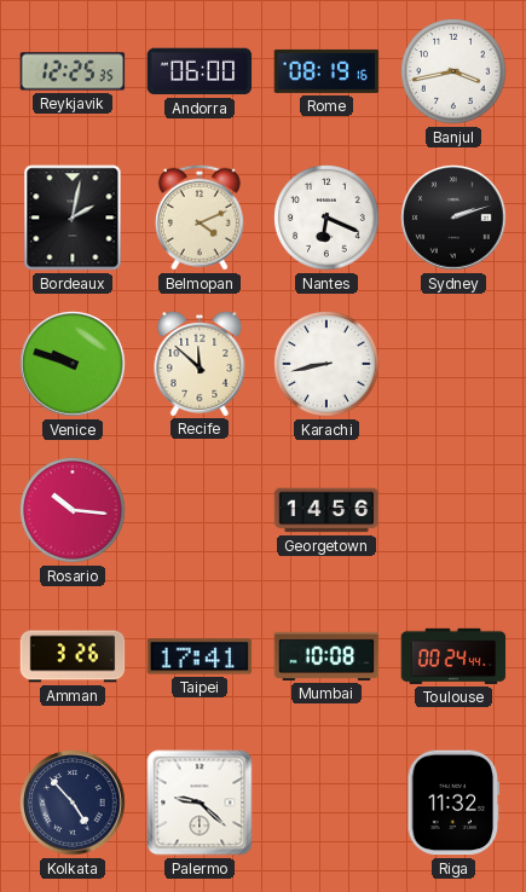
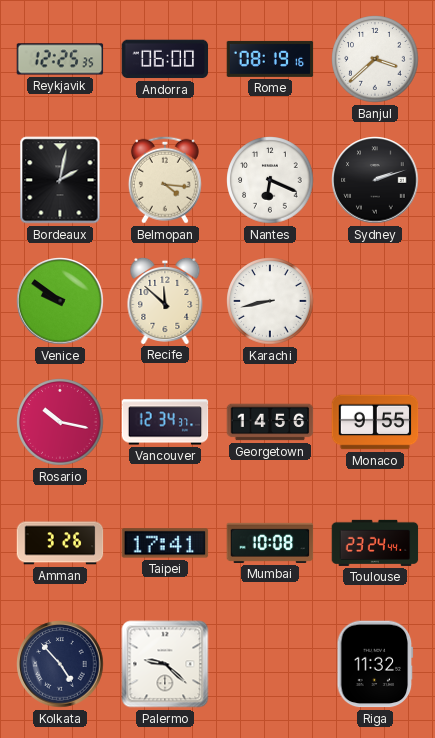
Banjul: 3:43 -> 3:38 (375, 59)
Belmopan: 4:11 -> 4:16 (165, 180)
Venice: 9:48 -> 9:51 (60, 301)
Rosario: 10:16 -> 10:17 (60, 422)
Vancouver: none -> 12:34 (165, 422)
Monaco: none -> 9:55 (375, 422)
Toulouse: 00:24 -> 23:24 (375, 543)
